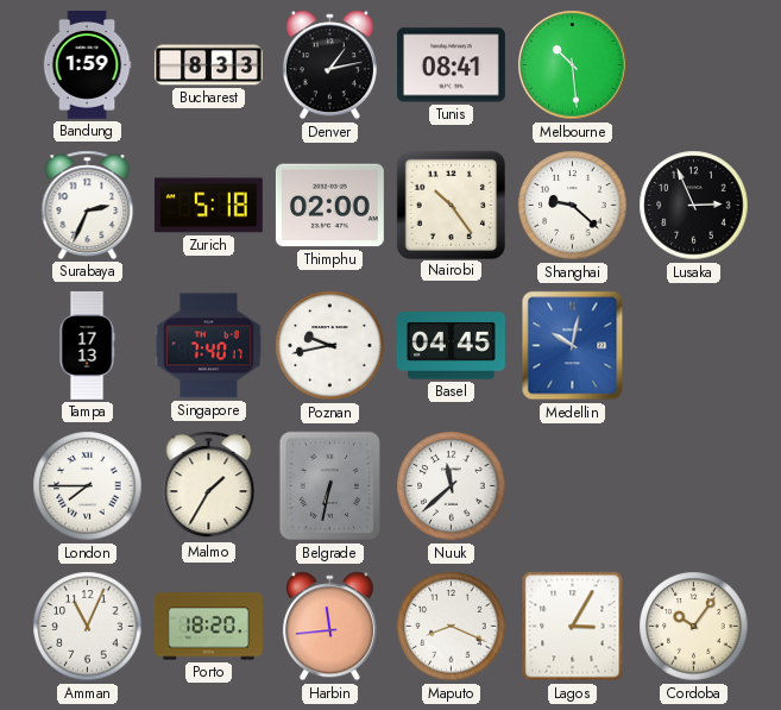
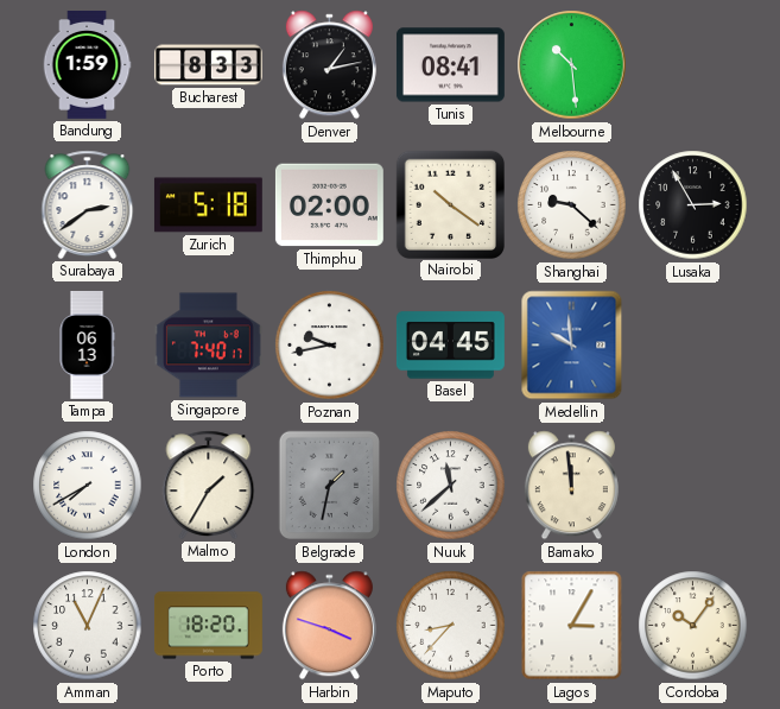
Surabaya: 2:34 -> 2:39 (88, 204)
Nairobi: 10:24 -> 10:21 (450, 204)
Lusaka: 2:56 -> 2:55 (693, 205)
Tampa: 17:13 -> 06:13 (87, 344)
Medellin: 10:02 -> 9:59 (572, 346)
London: 7:45 -> 7:40 (88, 486)
Belgrade: 6:32 -> 1:32 (329, 486)
Bamako: none -> 11:59 (571, 486)
Harbin: 11:44 -> 3:48 (329, 626)
Maputo: 8:19 -> 8:37 (451, 626)
